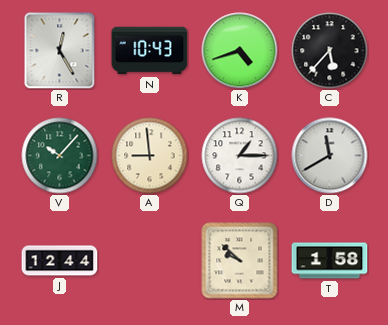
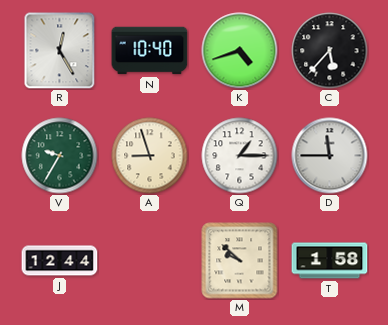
N: 10:43 -> 10:40 (150, 51)
V: 10:07 -> 9:35 (60, 156)
A: 8:59 -> 8:57 (150, 156)
D: 11:40 -> 11:45 (330, 156)
